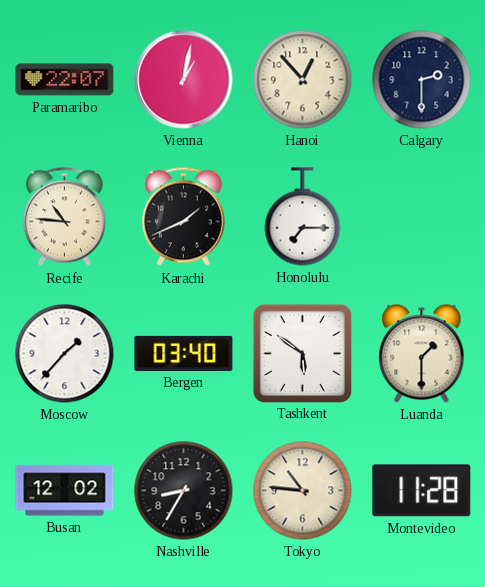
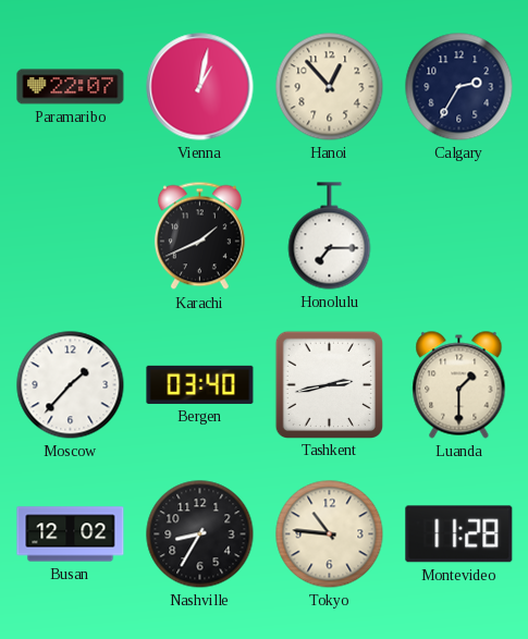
Calgary: 2:30 -> 2:35 (459, 87)
Recife: 10:46 -> none (64, 217)
Tashkent: 5:51 -> 2:43 (329, 384)
